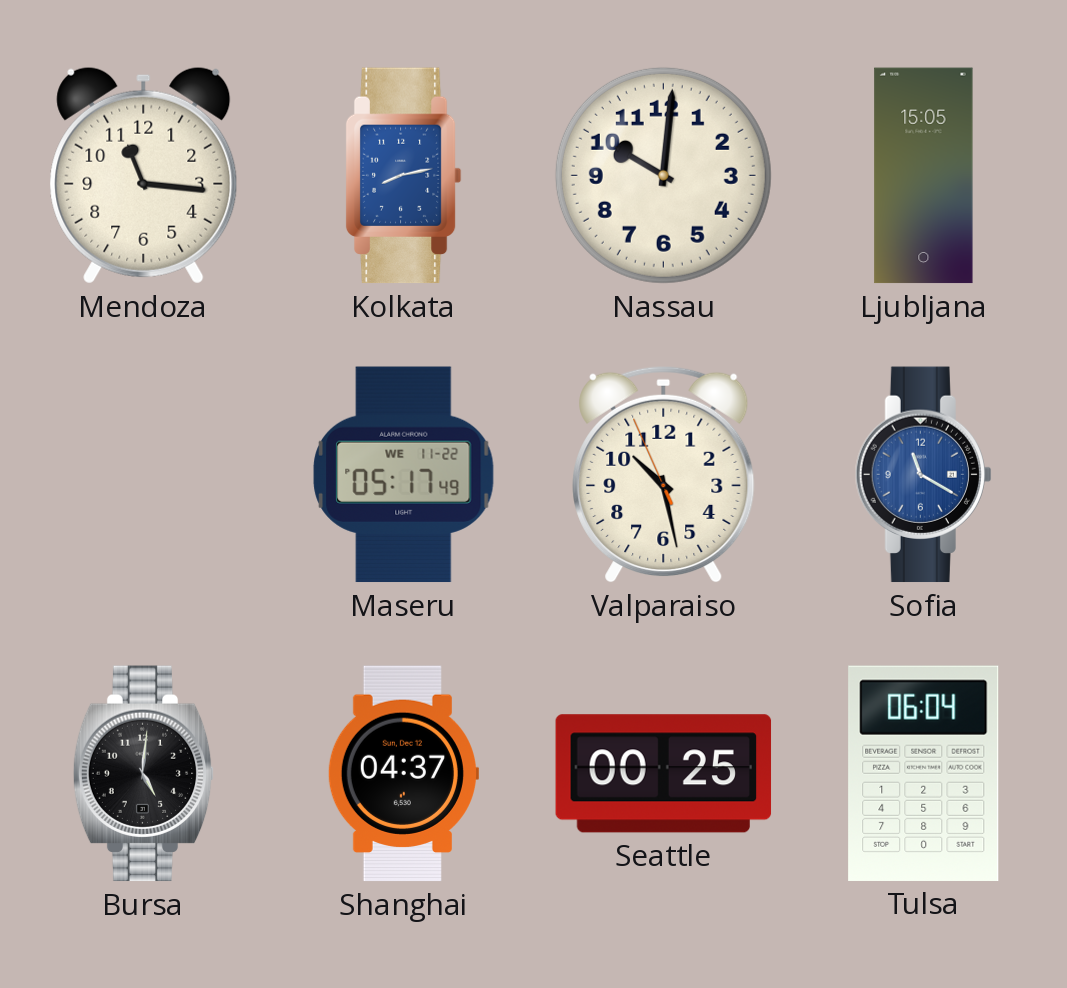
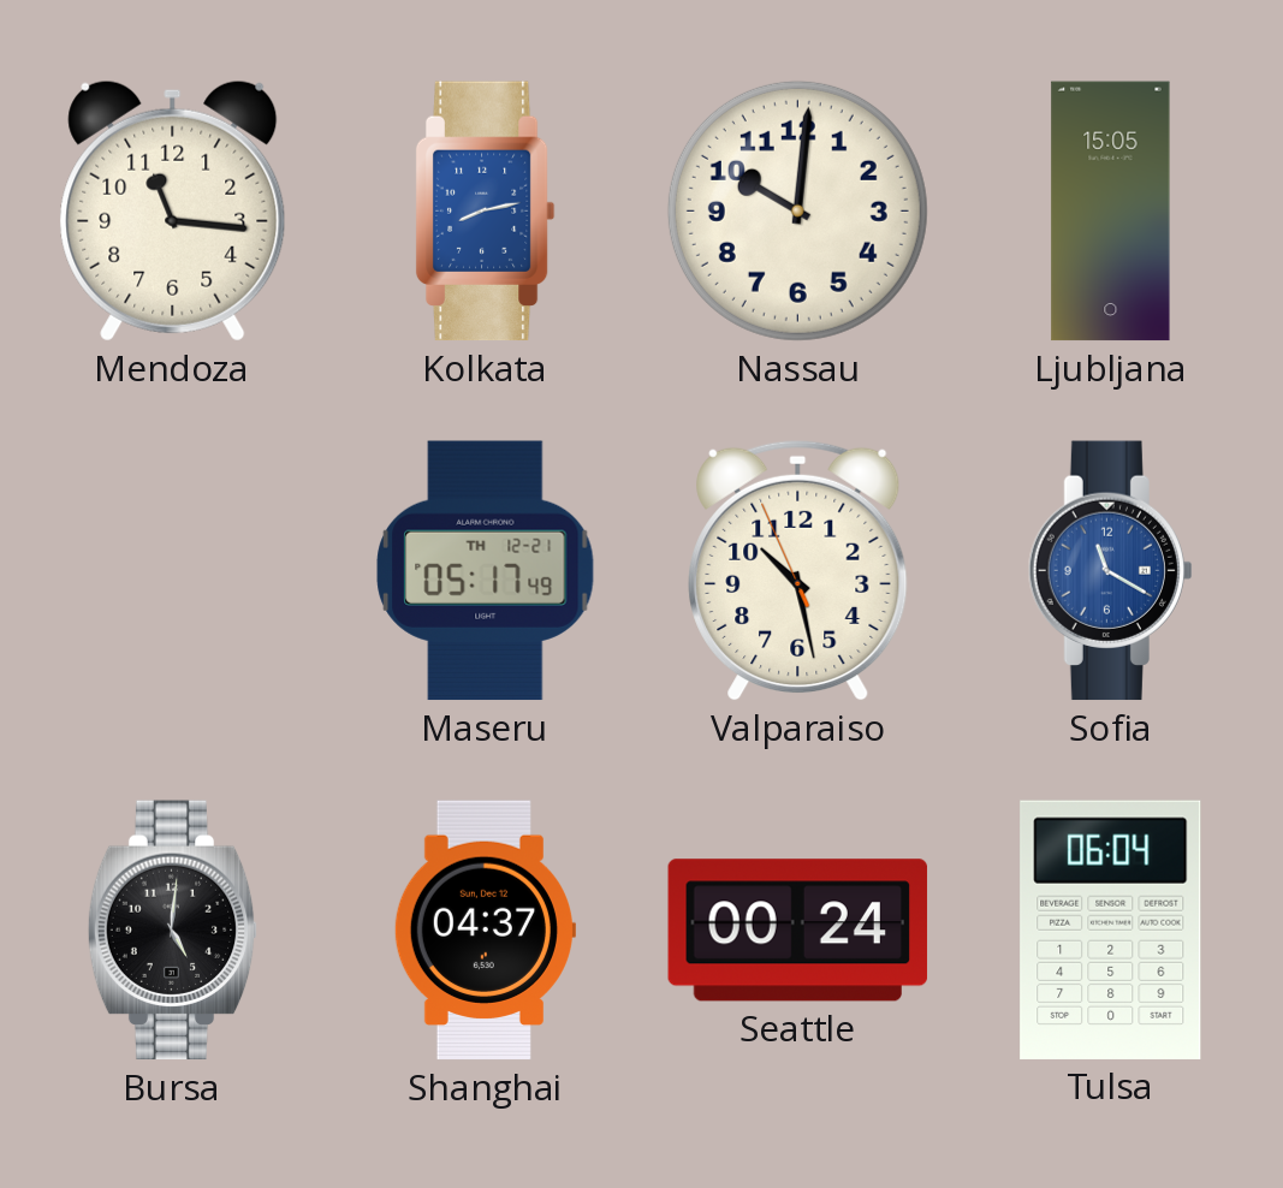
Maseru date: WE 11-22 -> TH 12-21 (486, 571)
Seattle: 00:25 -> 00:24 (798, 931)
